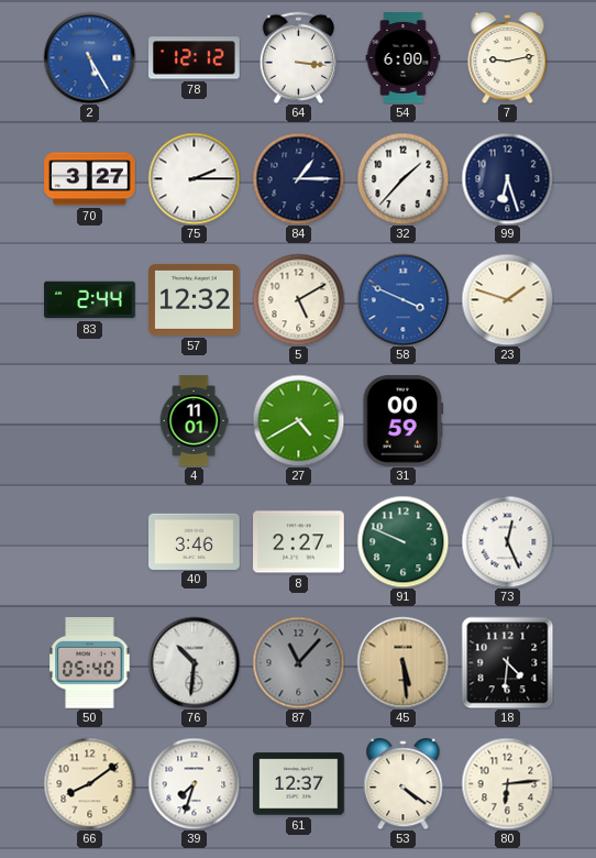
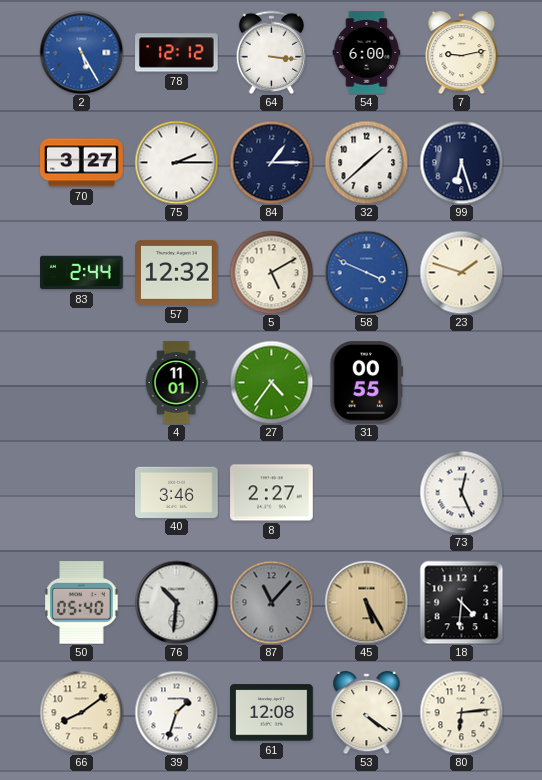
32: 1:37 -> 1:38 (366, 162)
27: 4:40 -> 4:36 (271, 382)
31: 00:59 -> 00:55 (367, 383)
91: 9:49 -> none (402, 541)
45: 5:29 -> 5:25 (366, 602)
39: 7:33 -> 1:33 (176, 712)
61: 12:37 -> 12:08 (272, 713)
